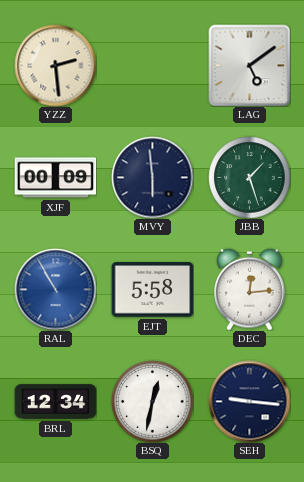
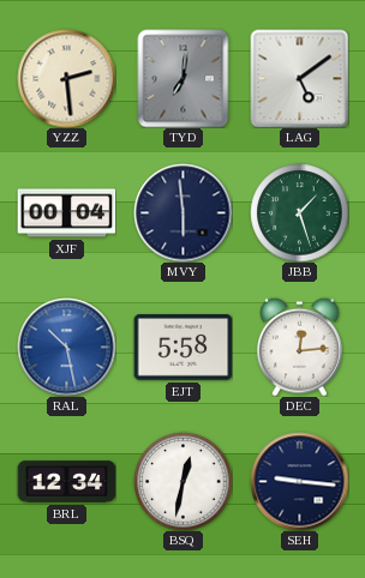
TYD: none -> 7:01 (184, 78)
XJF: 00:09 -> 00:04 (66, 213)
RAL: 10:55 -> 10:28 (66, 347)
